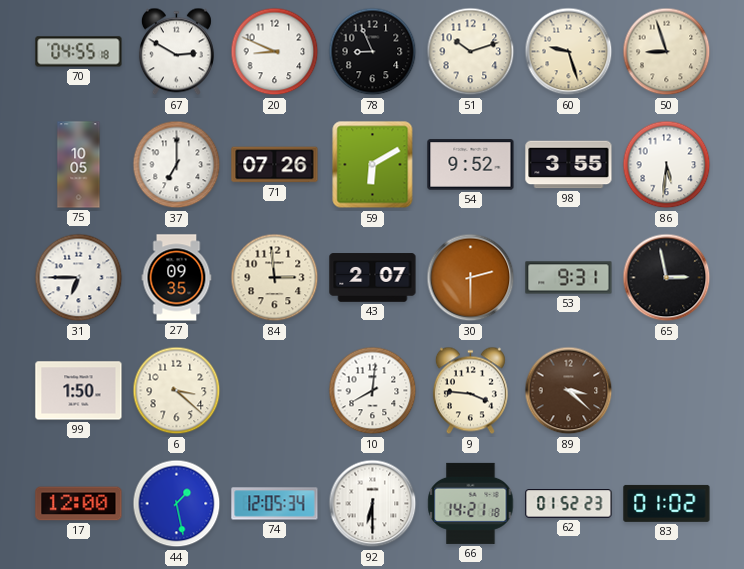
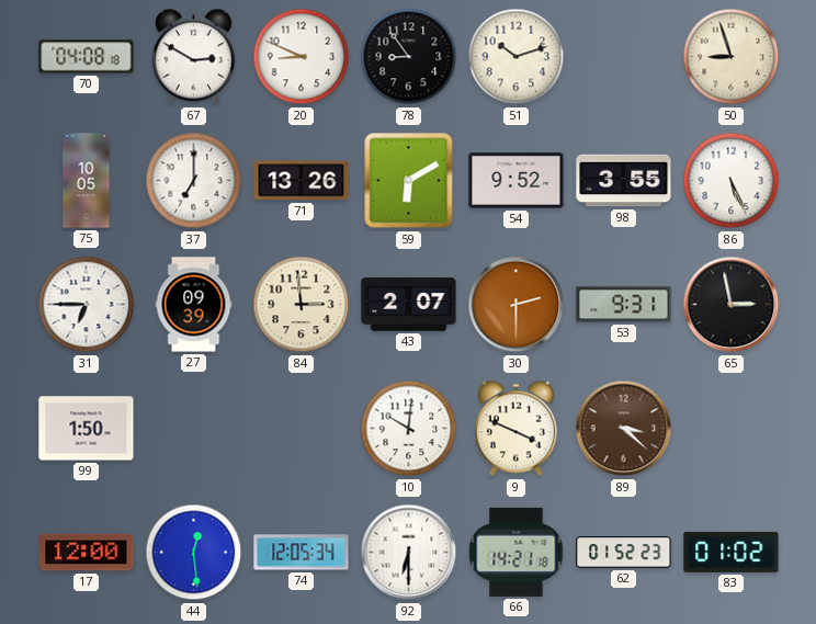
70: 04:55 -> 04:08 (87, 57)
78: 8:56 -> 8:54 (409, 57)
60: 9:27 -> none (569, 52)
71: 07:26 -> 13:26 (302, 181)
86: 5:31 -> 5:26 (732, 181)
27: 09:35 -> 09:39 (194, 305)
6: 3:22 -> none (177, 391)
10: 8:01 -> 10:01 (409, 429)
9: 3:46 -> 3:49 (515, 429)
44: 1:28 -> 12:29 (194, 553)
